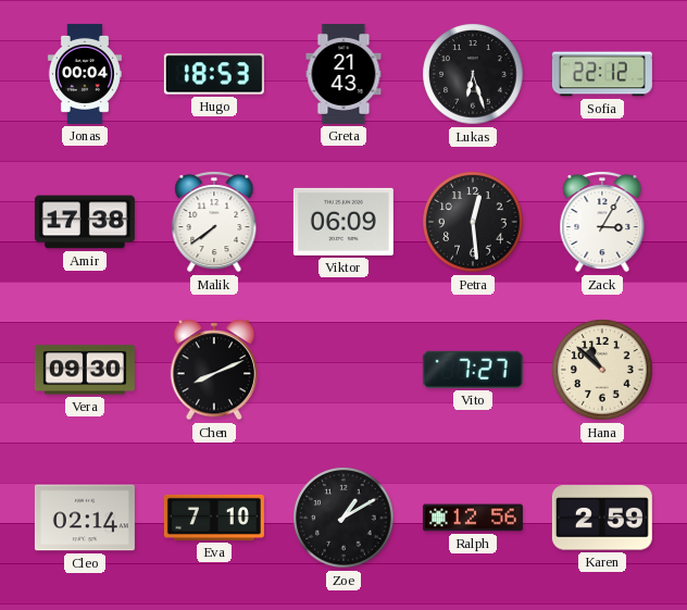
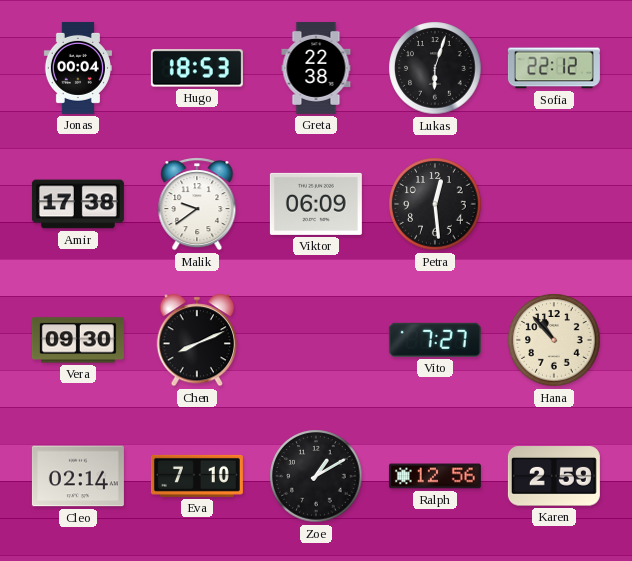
Greta: 21:43 -> 22:38 (316, 68)
Lukas: 6:27 -> 6:03 (435, 68)
Malik: 7:39 -> 9:39 (197, 204)
Zack: 3:05 -> none (602, 222)
Hana: 10:52 -> 10:53 (554, 340)
